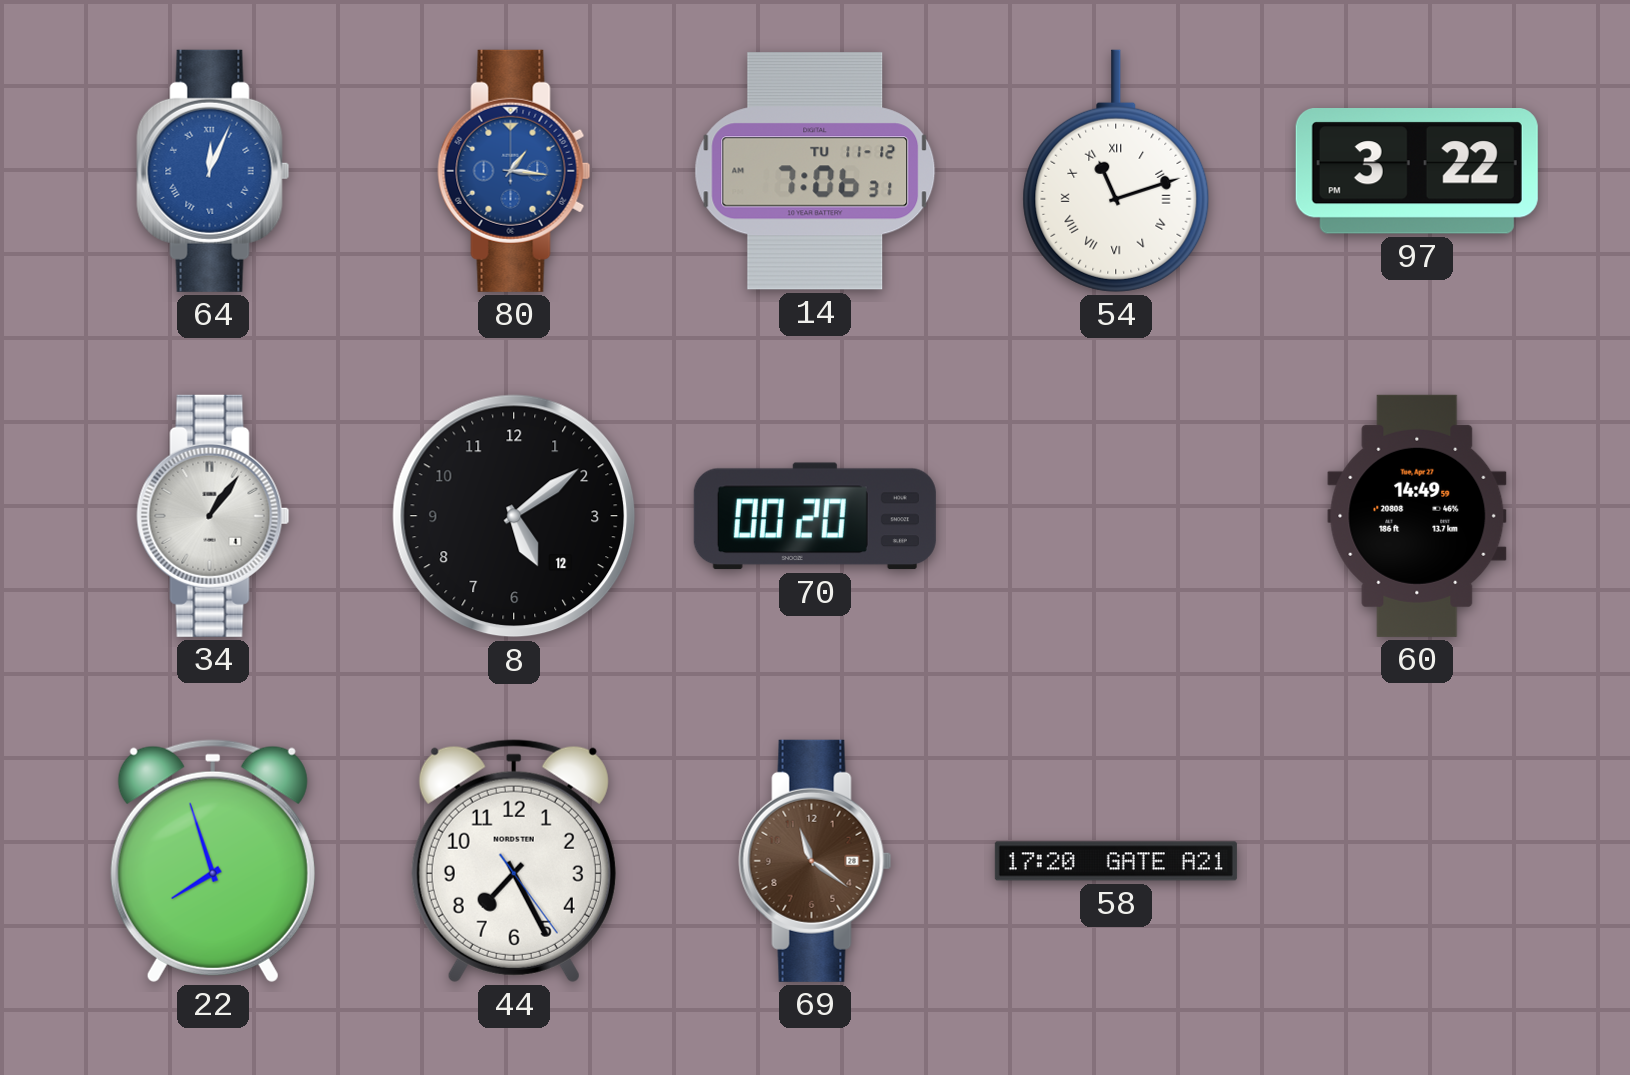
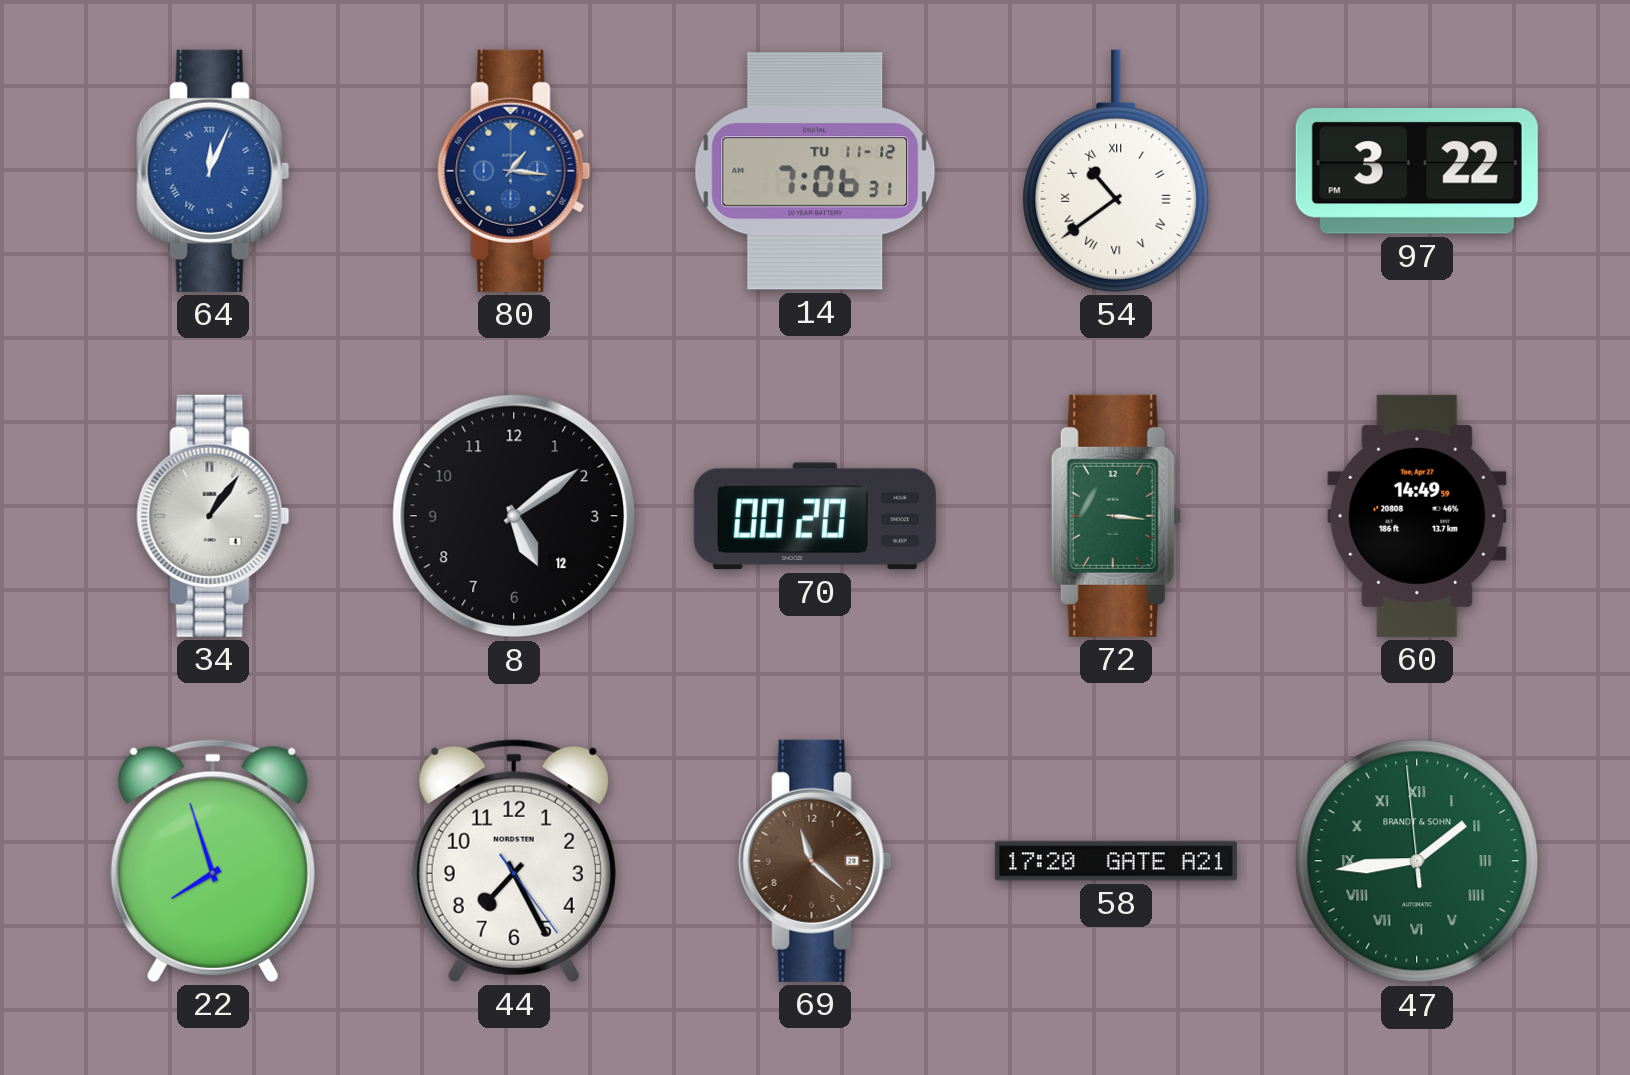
54: 11:12 -> 10:39 (1116, 171)
72: none -> 3:16 (1116, 516)
69: 11:21 -> 11:22 (815, 861)
47: none -> 1:43 (1417, 861)
